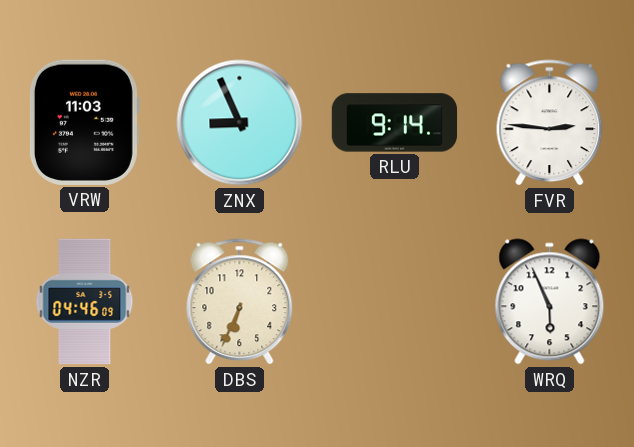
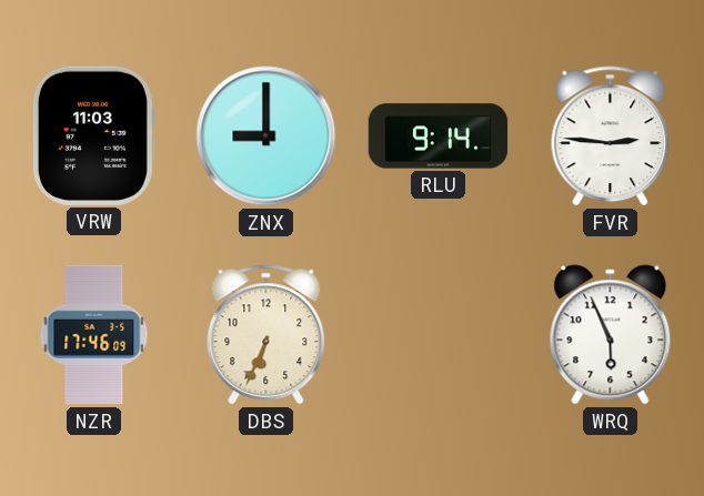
ZNX: 8:56 -> 9:00 (266, 136)
NZR: 04:46 -> 17:46 (94, 335)
